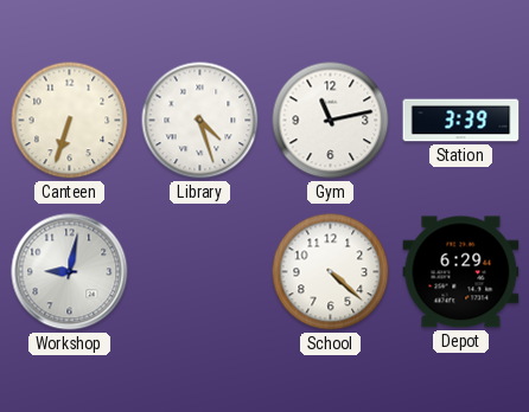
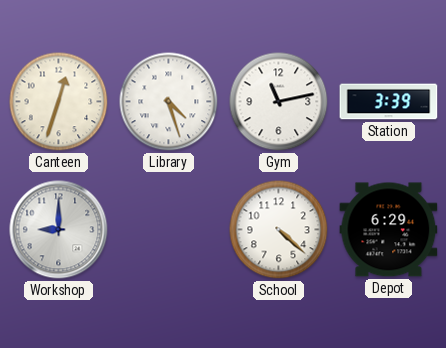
Canteen: 6:33 -> 12:33 (59, 102)
Workshop: 9:02 -> 9:00 (59, 230)
